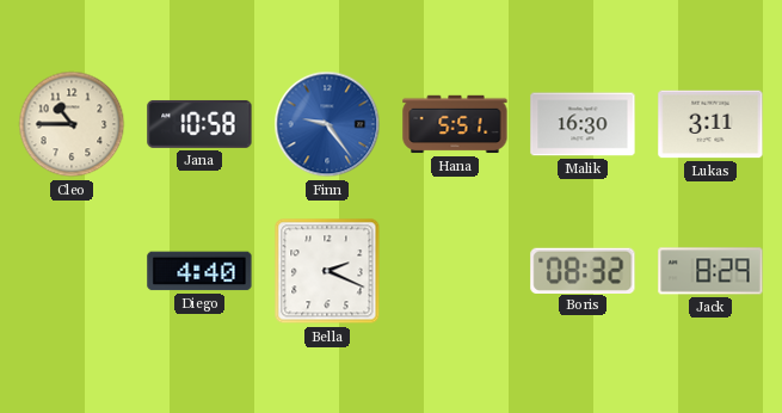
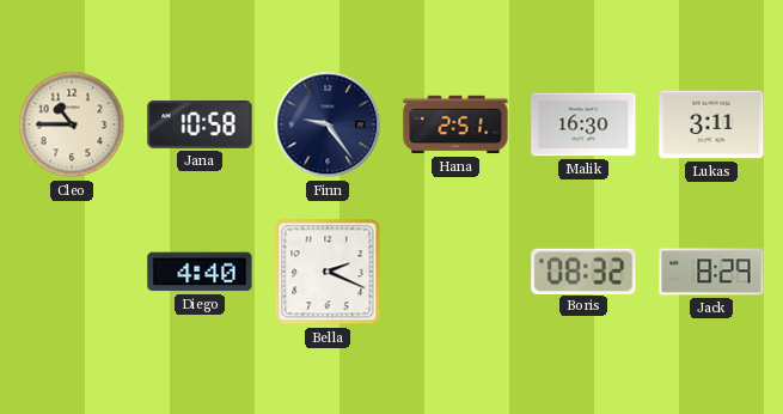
Finn dial: blue -> navy (328, 124)
Hana: 5:51 -> 2:51 (455, 124)
